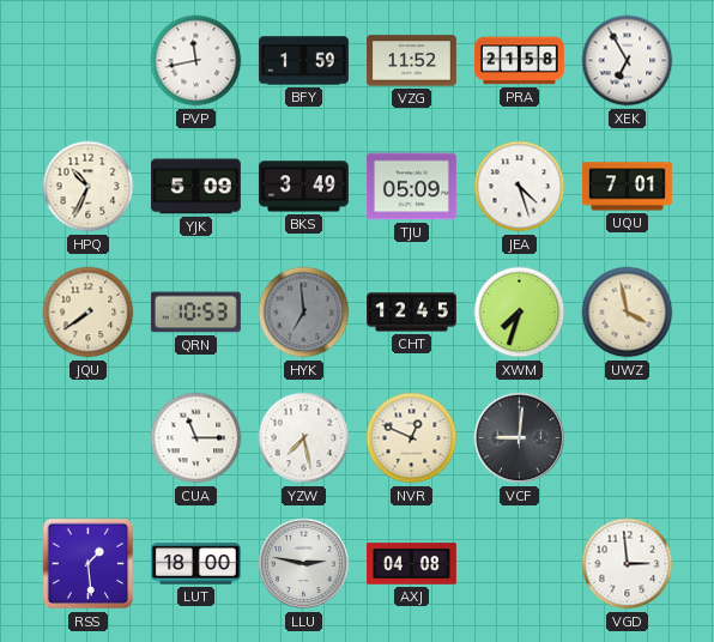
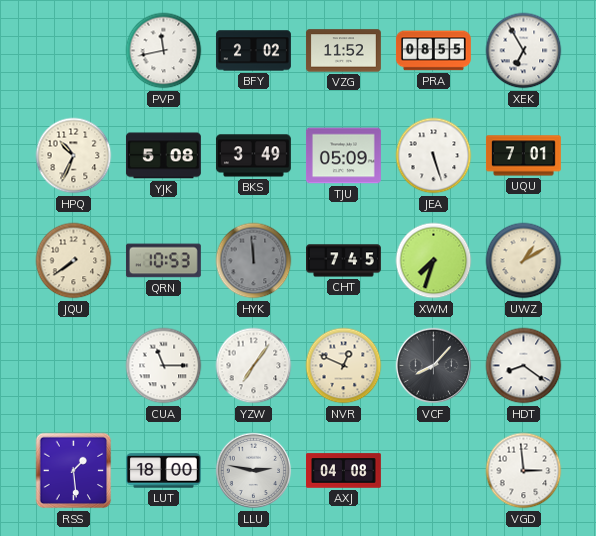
BFY: 1:59 -> 2:02 (254, 51)
PRA: 21:58 -> 08:55 (433, 51)
YJK: 5:09 -> 5:08 (163, 156)
JEA: 4:27 -> 5:27 (434, 156)
HYK: 6:59 -> 11:59 (254, 261)
CHT: 12:45 -> 7:45 (344, 261)
UWZ: 3:58 -> 1:10 (524, 261)
YZW: 7:28 -> 7:06 (254, 366)
VCF: 9:01 -> 8:07 (434, 366)
HDT: none -> 8:21 (524, 366)
